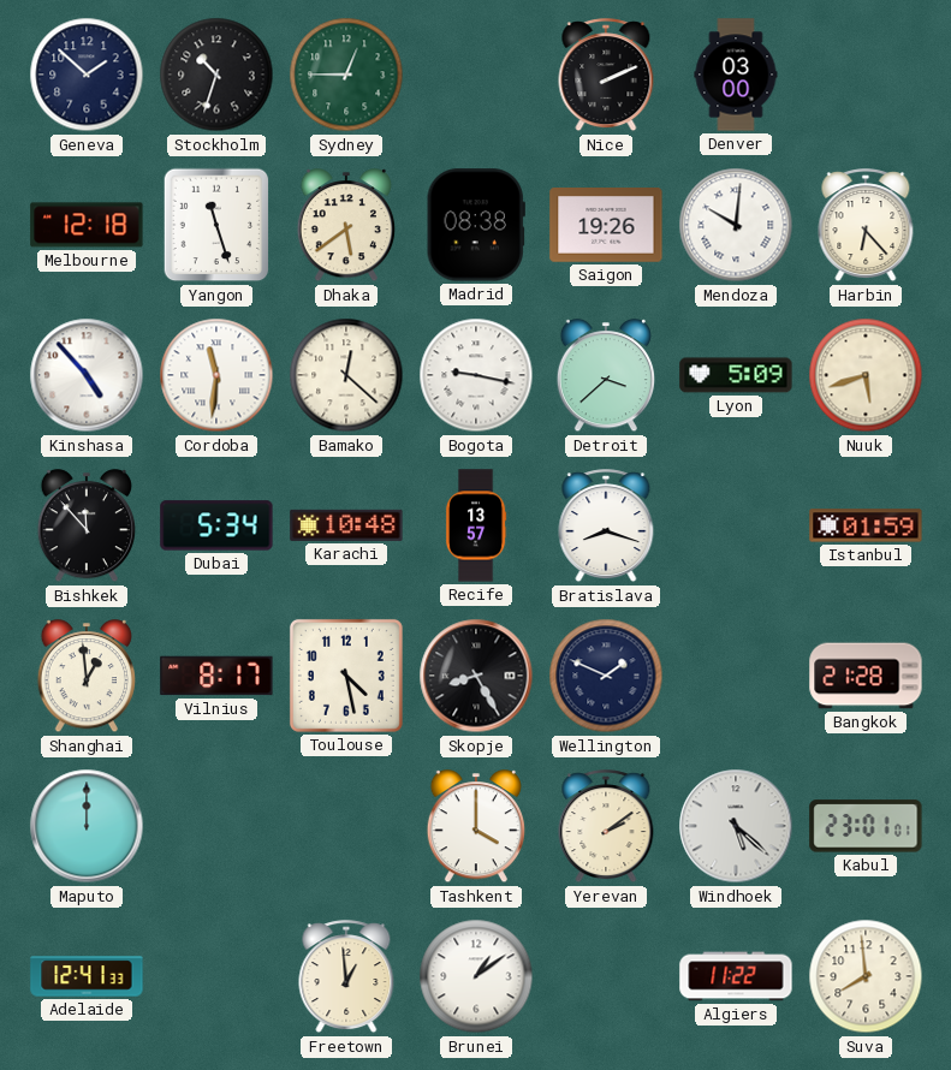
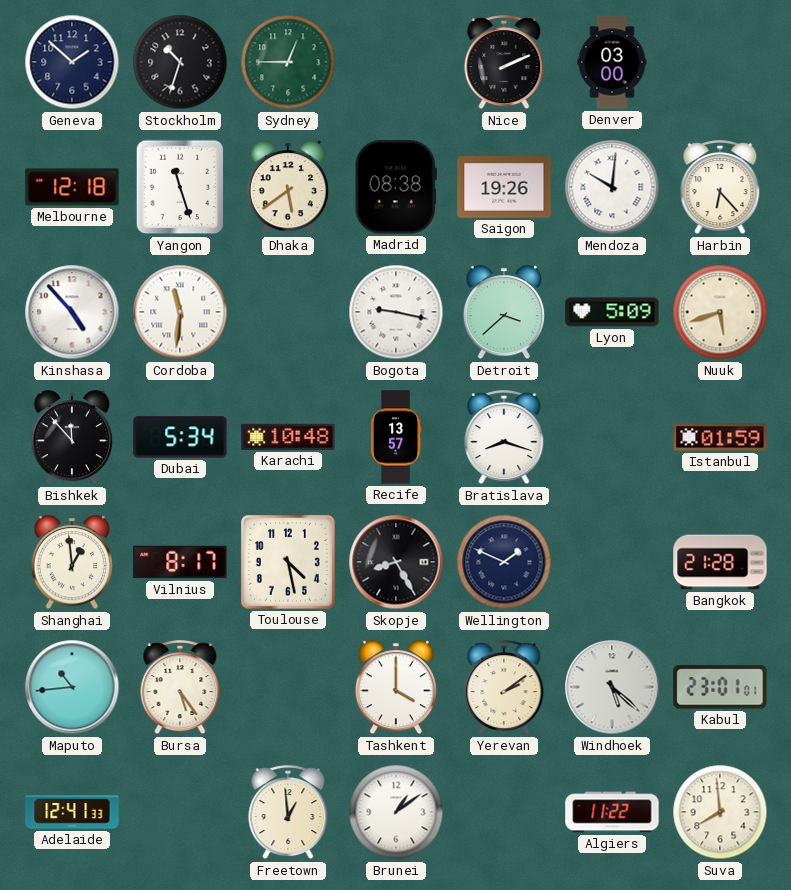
Bamako: 12:22 -> none (346, 375)
Maputo: 12:00 -> 10:44 (72, 687)
Bursa: none -> 5:24 (180, 688)
